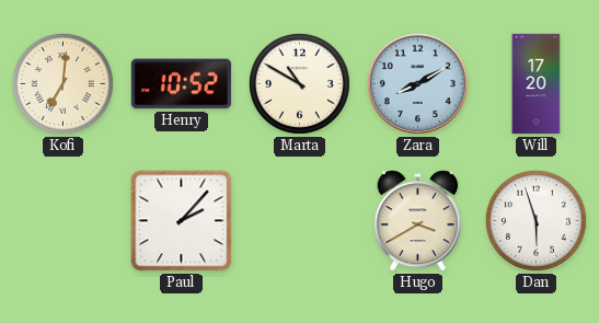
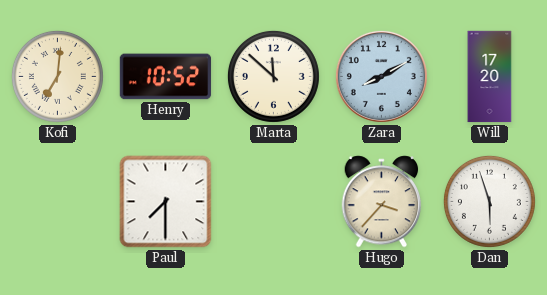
Marta: 10:50 -> 11:52 (273, 76)
Paul: 2:07 -> 7:30 (166, 202)
Hugo: 3:40 -> 3:37 (382, 202)
